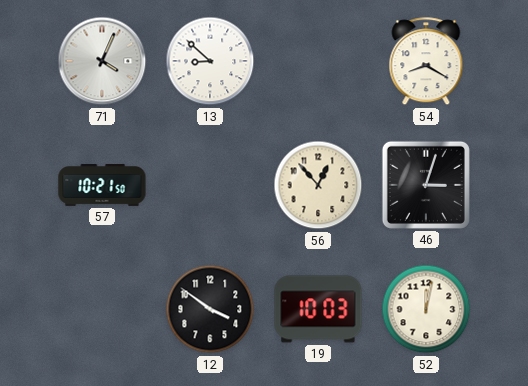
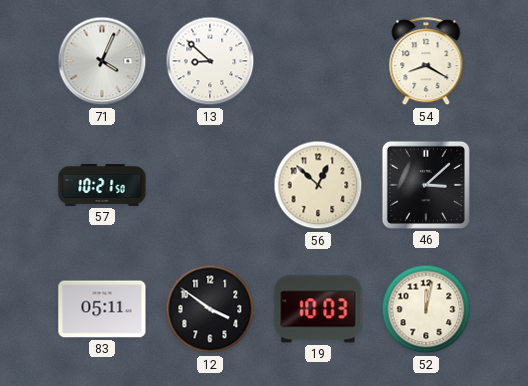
56: 12:53 -> 12:52 (318, 185)
46: 3:03 -> 3:08 (426, 185)
83: none -> 05:11 (102, 309)
